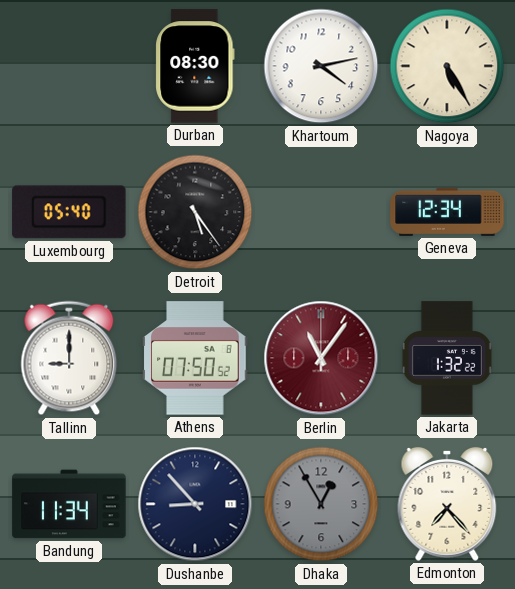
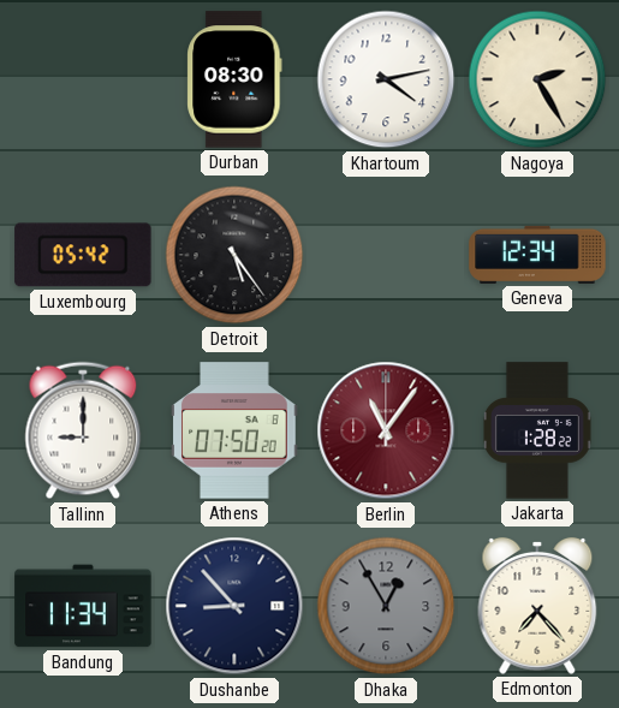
Nagoya: 5:25 -> 2:25 (537, 79)
Luxembourg: 05:40 -> 05:42 (83, 255)
Athens: 07:50:52 -> 07:50:20 (234, 430)
Jakarta: 1:32 -> 1:28 (537, 430)
